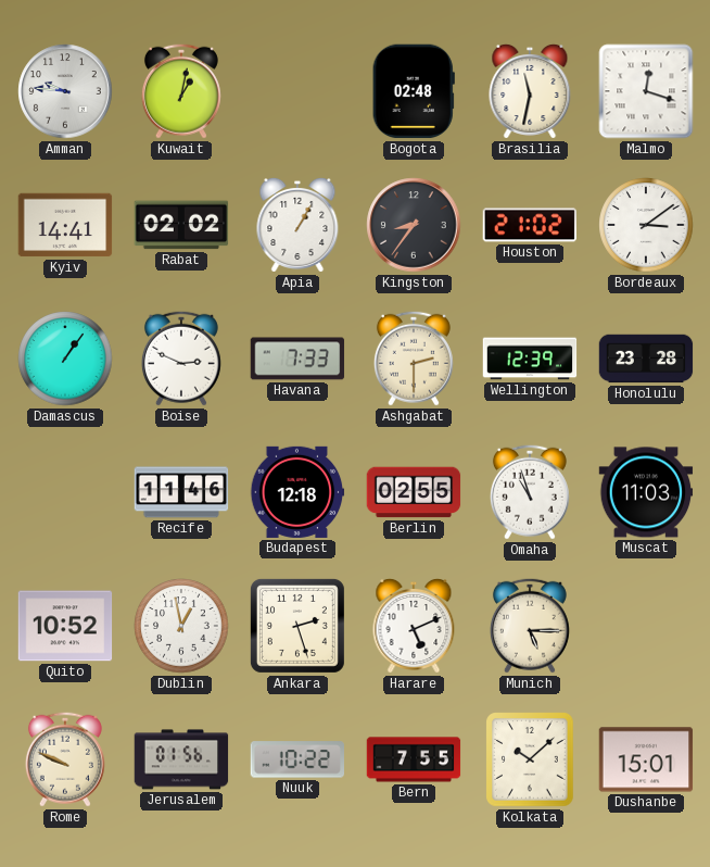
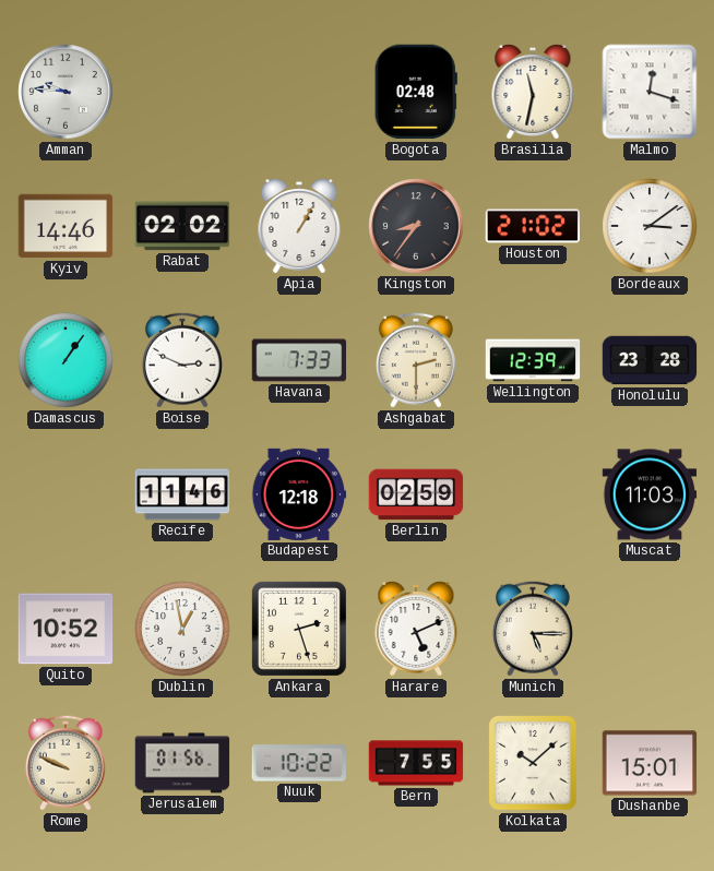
Kuwait: 1:02 -> none (181, 91)
Kyiv: 14:41 -> 14:46 (66, 226)
Berlin: 02:55 -> 02:59 (416, 494)
Omaha: 10:57 -> none (530, 492)
